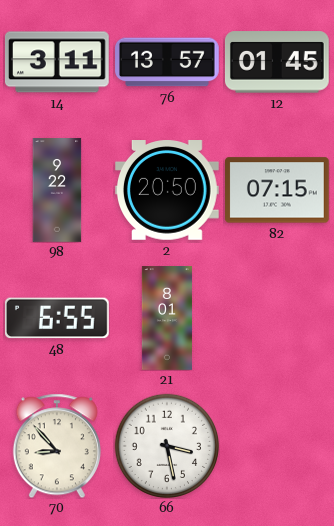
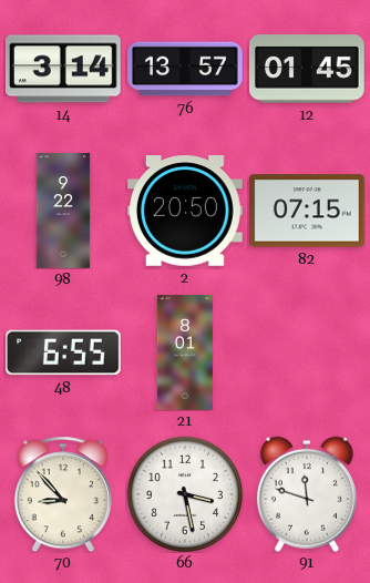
14: 3:11 -> 3:14 (63, 69)
91: none -> 11:48 (307, 494)
